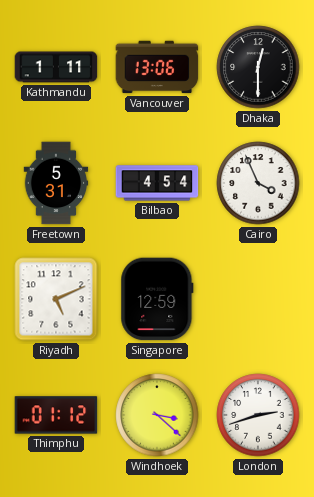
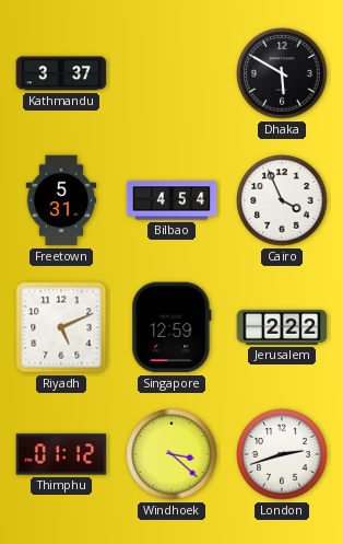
Kathmandu: 1:11 -> 3:37 (61, 73)
Vancouver: 13:06 -> none (157, 67)
Dhaka: 12:30 -> 5:50 (282, 73)
Jerusalem: none -> 2:22 (282, 327)
